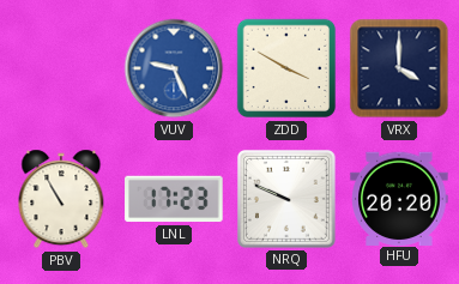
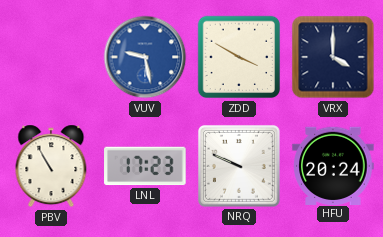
VUV: 9:26 -> 9:28 (145, 57)
HFU: 20:20 -> 20:24 (333, 165)
